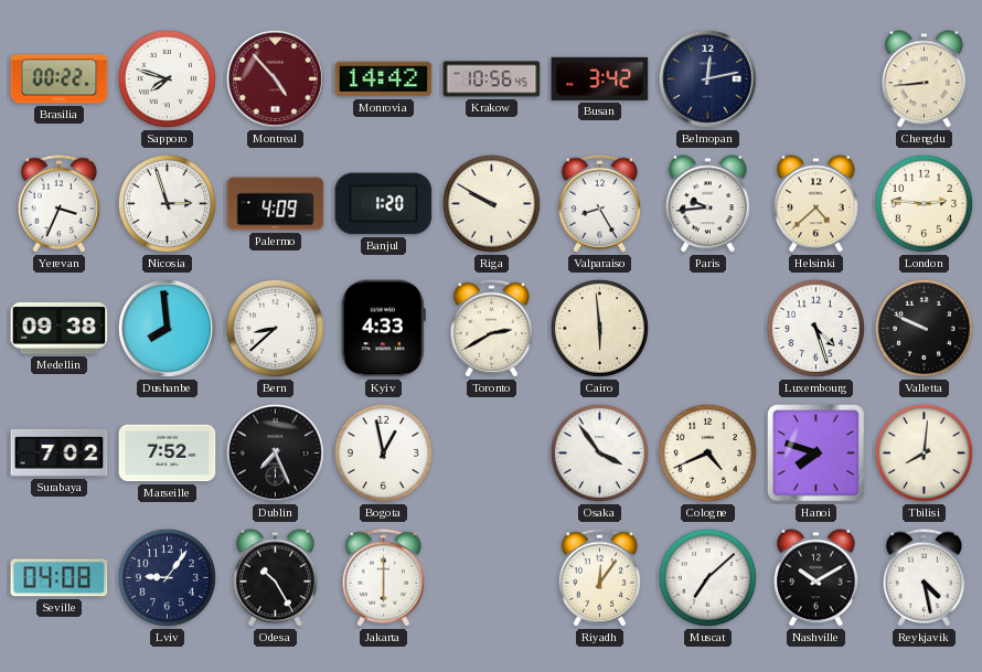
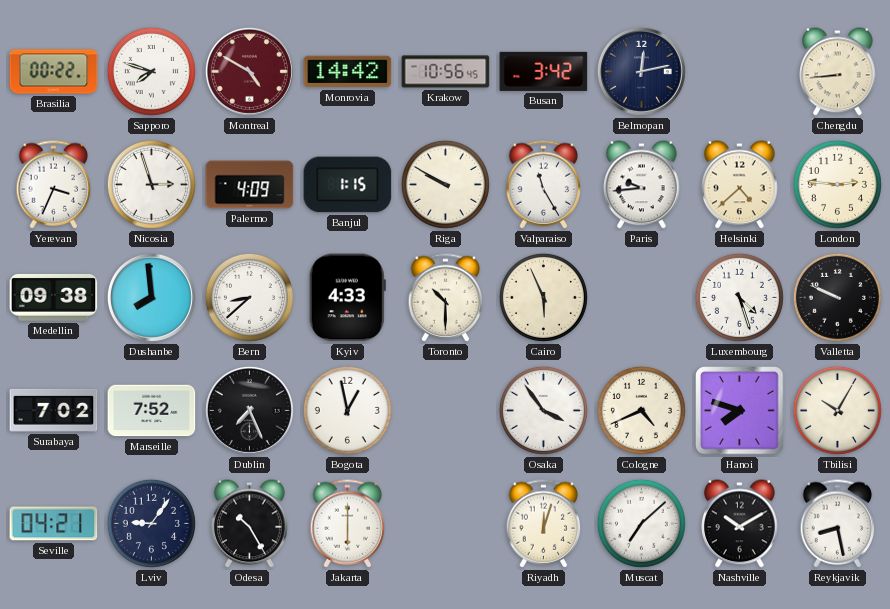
Montreal: 4:53 -> 4:50 (249, 71)
Banjul: 1:20 -> 1:15 (348, 185)
Valparaiso: 8:25 -> 11:25 (544, 185)
Toronto: 2:40 -> 10:30 (446, 298)
Cairo: 5:59 -> 5:56 (543, 297)
Tbilisi: 8:01 -> 10:05 (837, 410)
Seville: 04:08 -> 04:21 (54, 524)
Riyadh: 12:06 -> 12:03 (544, 524)
Reykjavik: 4:28 -> 8:28 (838, 524)
